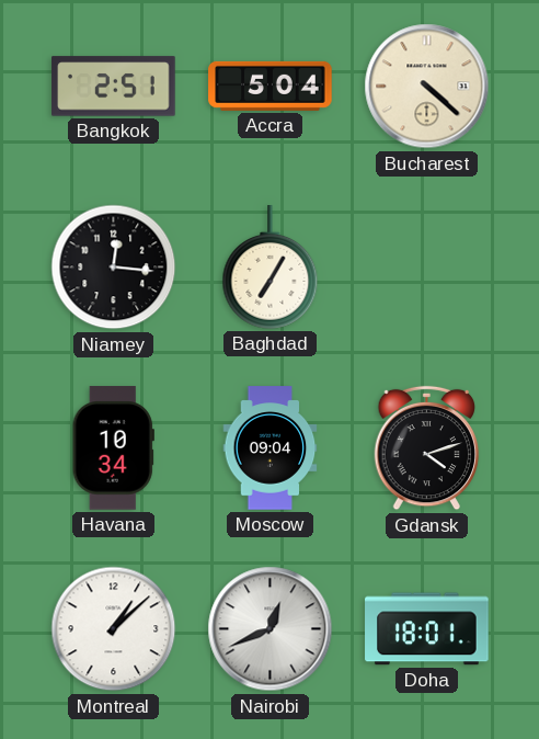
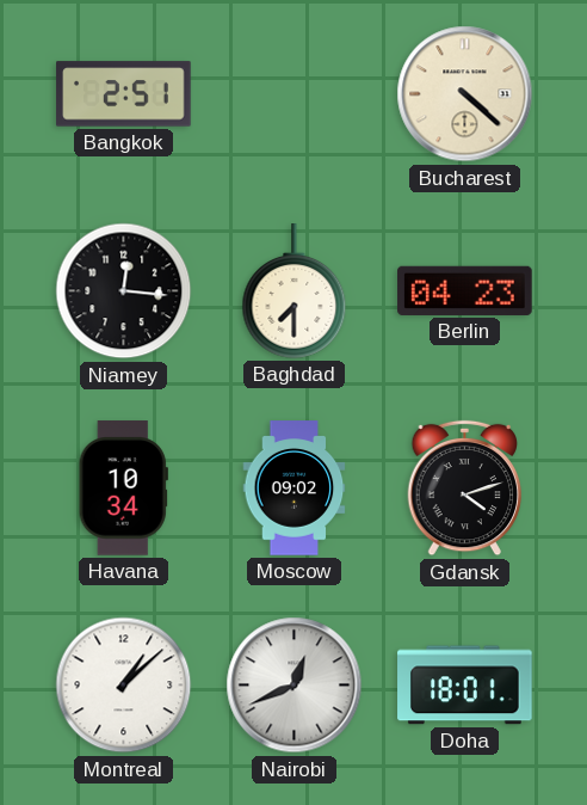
Accra: 5:04 -> none (271, 86)
Baghdad: 7:05 -> 7:30 (295, 291)
Berlin: none -> 04:23 (465, 290)
Moscow: 09:04 -> 09:02 (295, 488)
